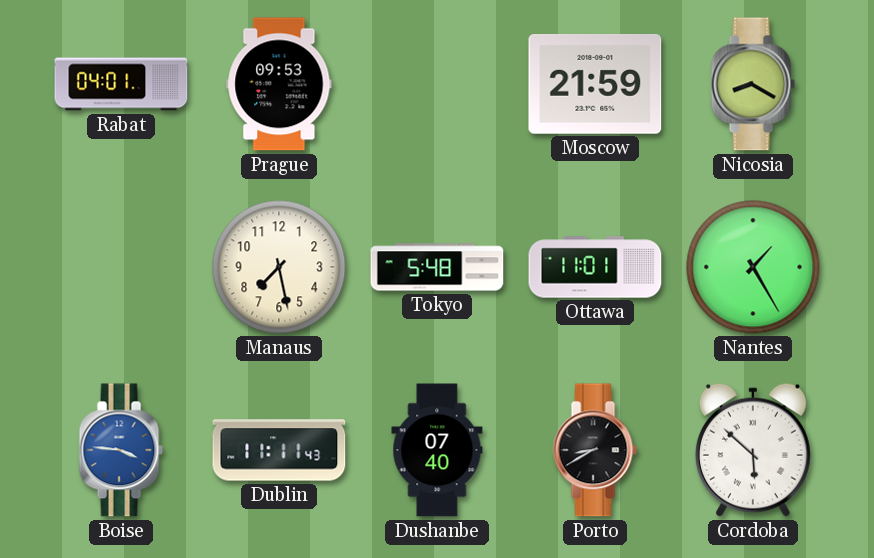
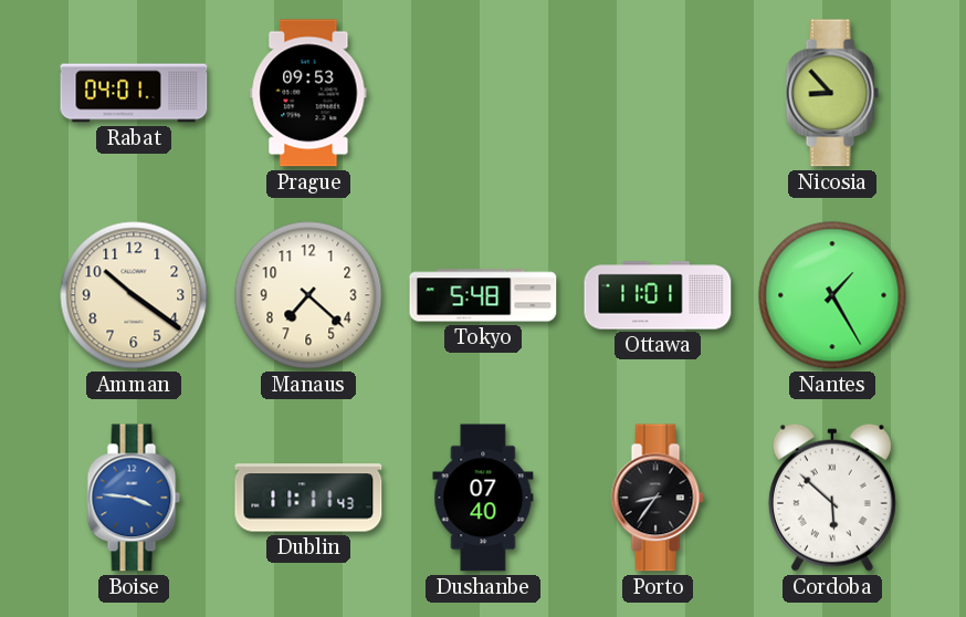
Moscow: 21:59 -> none (595, 85)
Nicosia: 8:20 -> 8:53 (832, 93)
Amman: none -> 10:21 (134, 295)
Manaus: 7:28 -> 7:22 (308, 295)
Porto: 8:40 -> 8:36 (658, 498)
